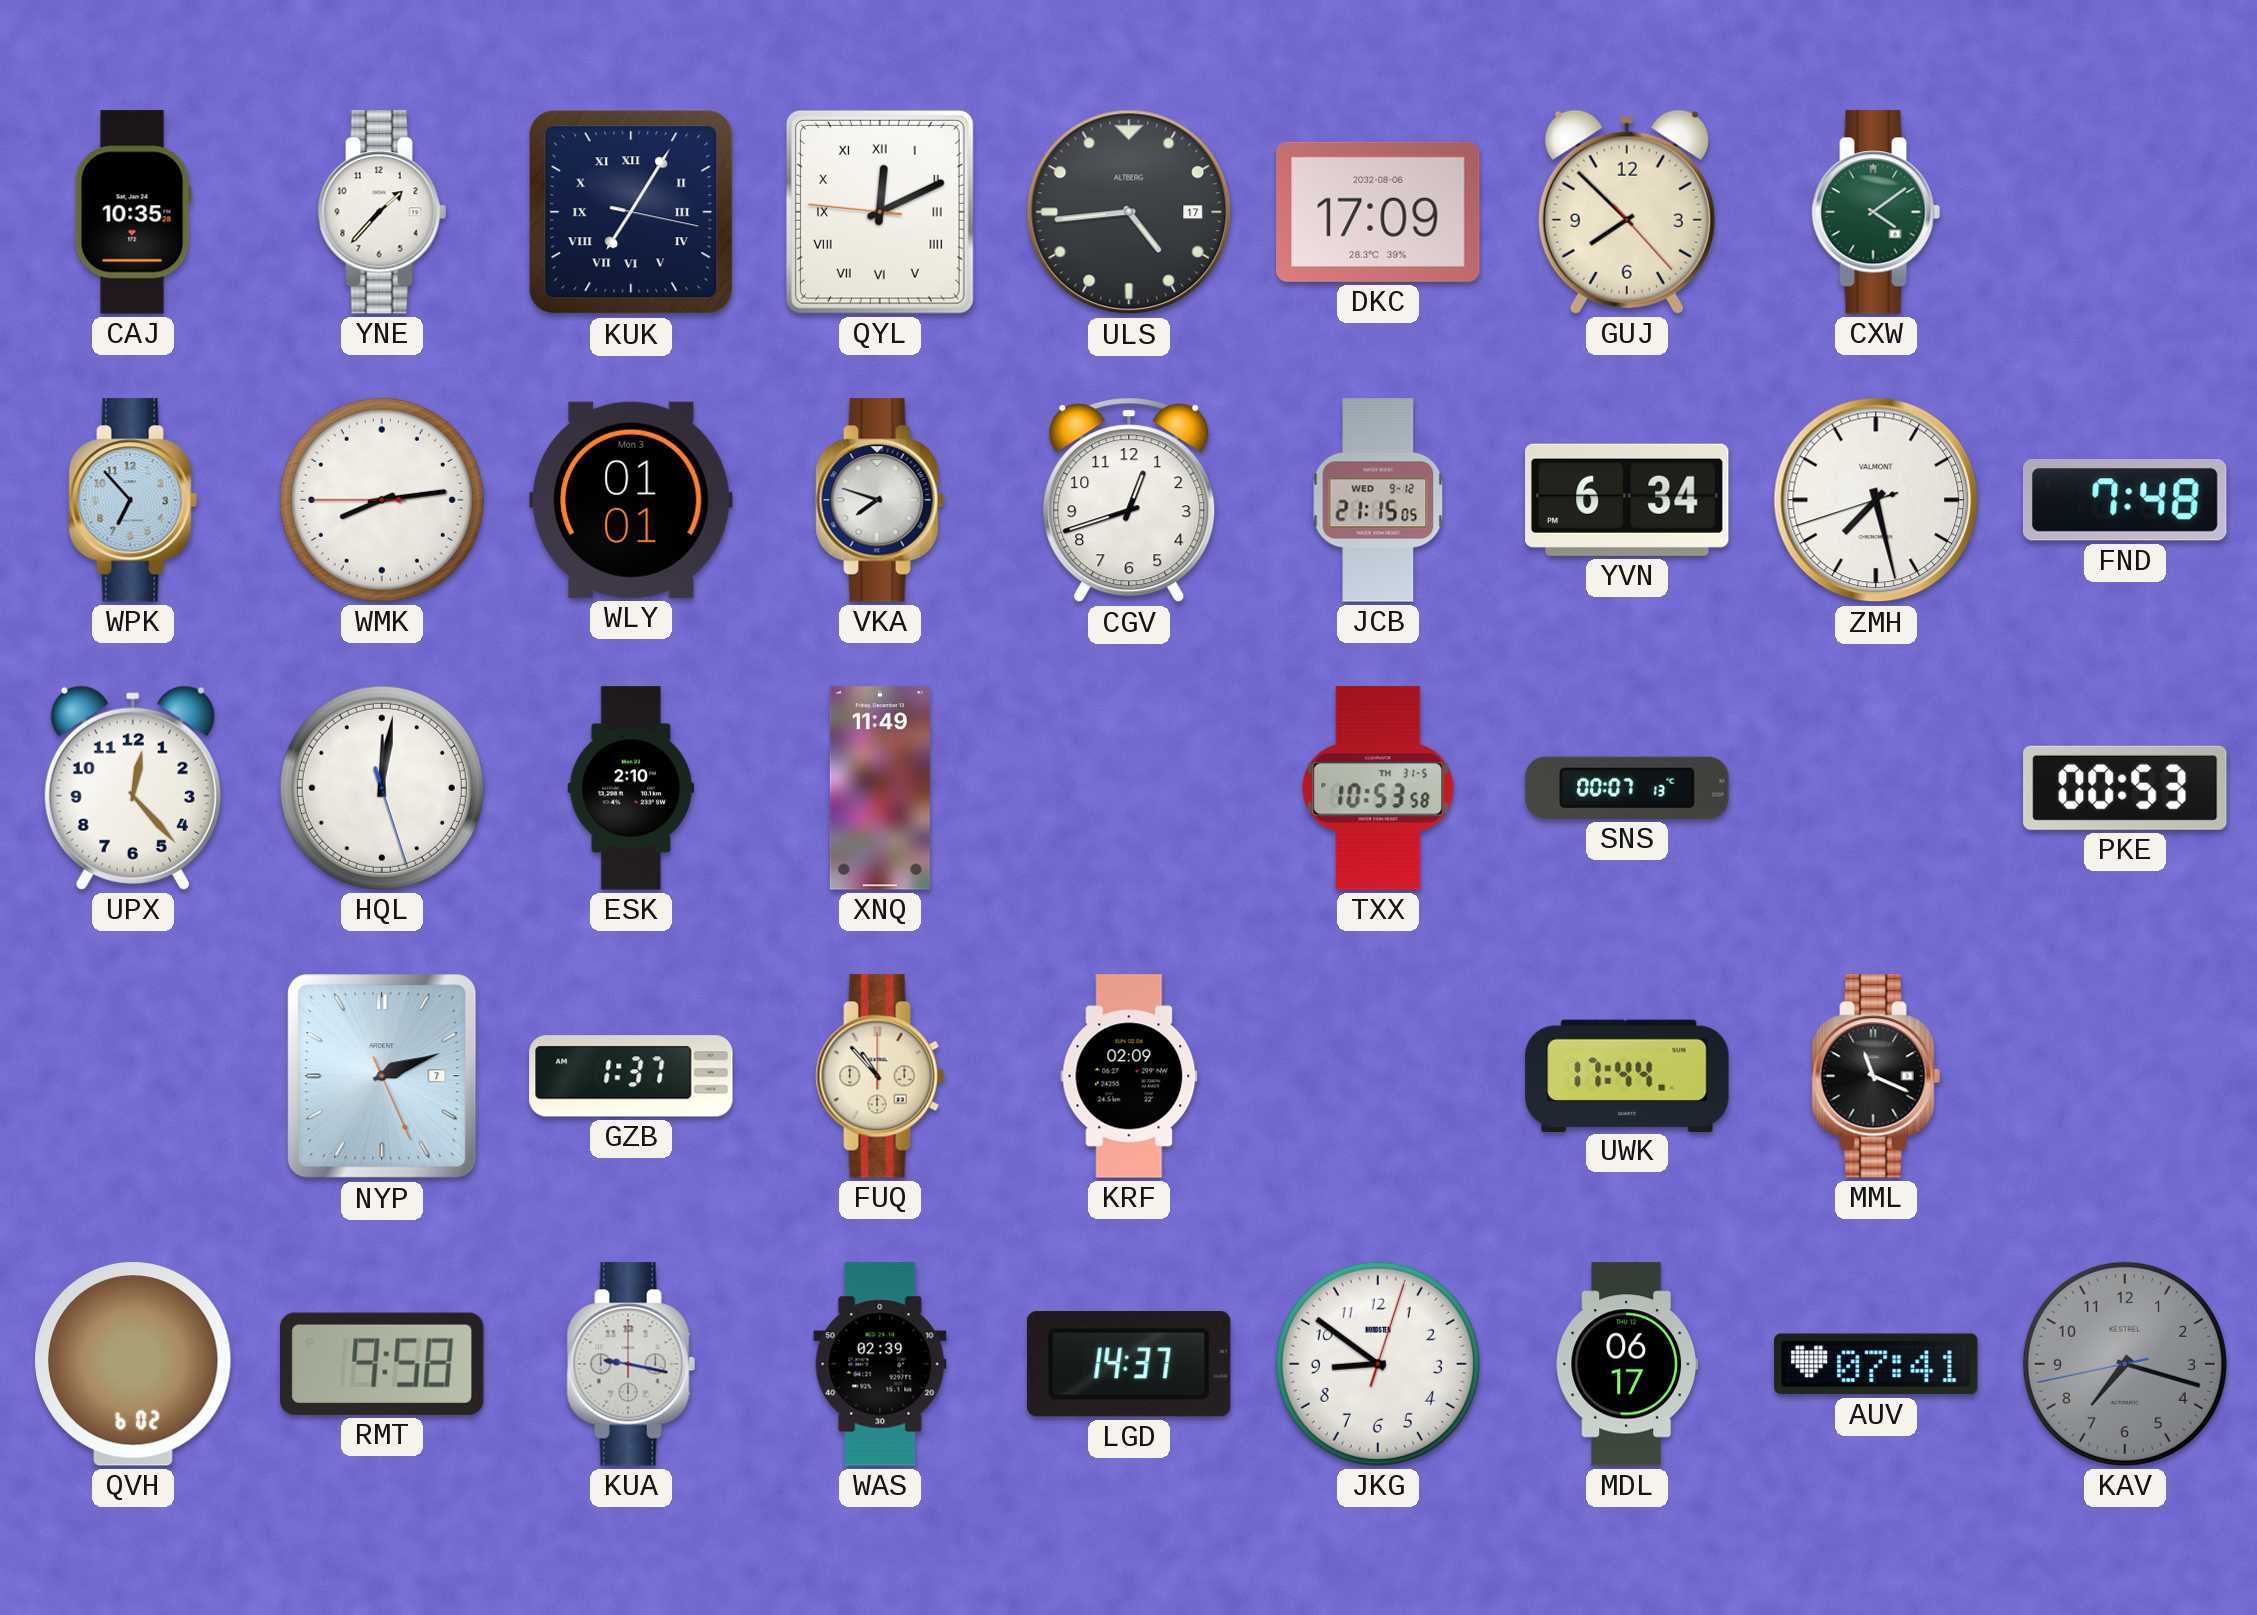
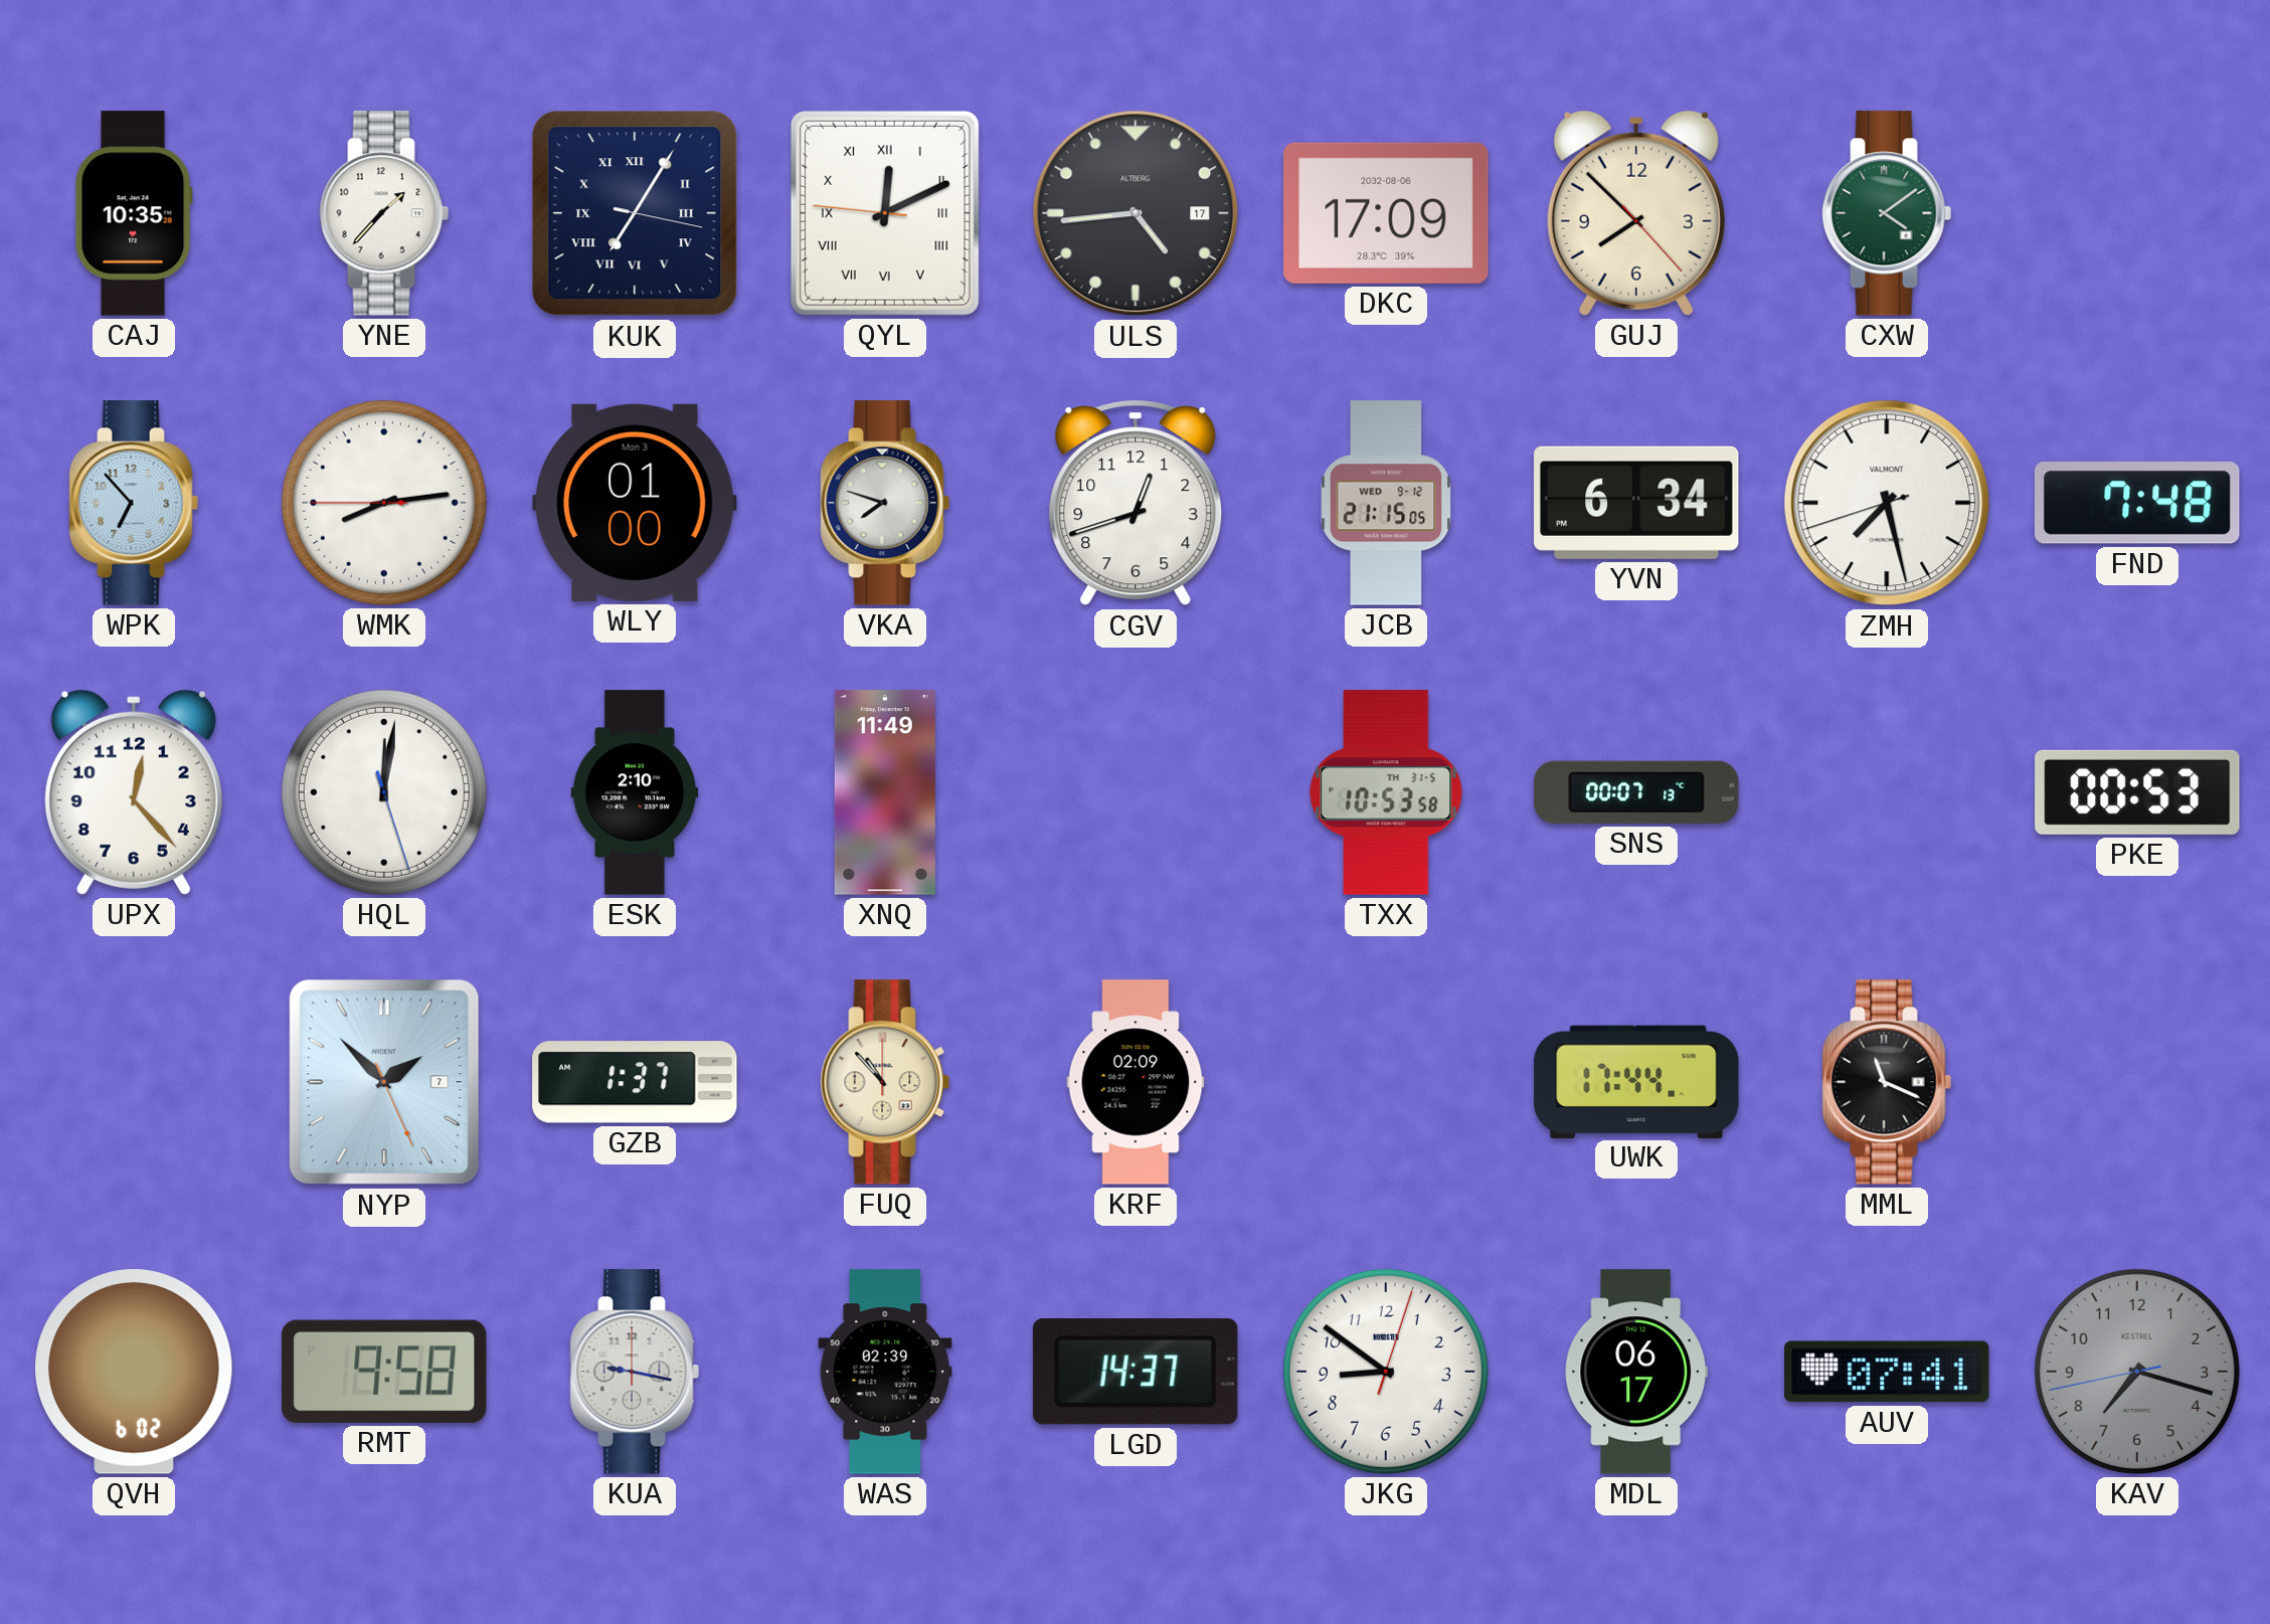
WLY: 01:01 -> 01:00 (635, 503)
NYP: 2:11 -> 1:52 (384, 1082)
